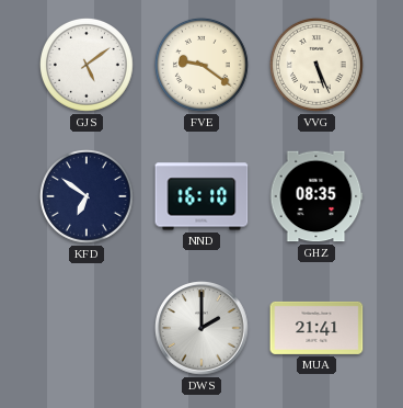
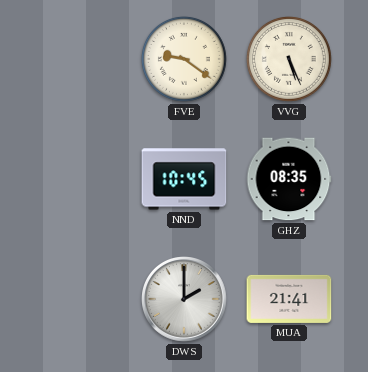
GJS: 5:09 -> none (87, 65)
KFD: 6:51 -> none (87, 196)
NND: 16:10 -> 10:45 (184, 179)
